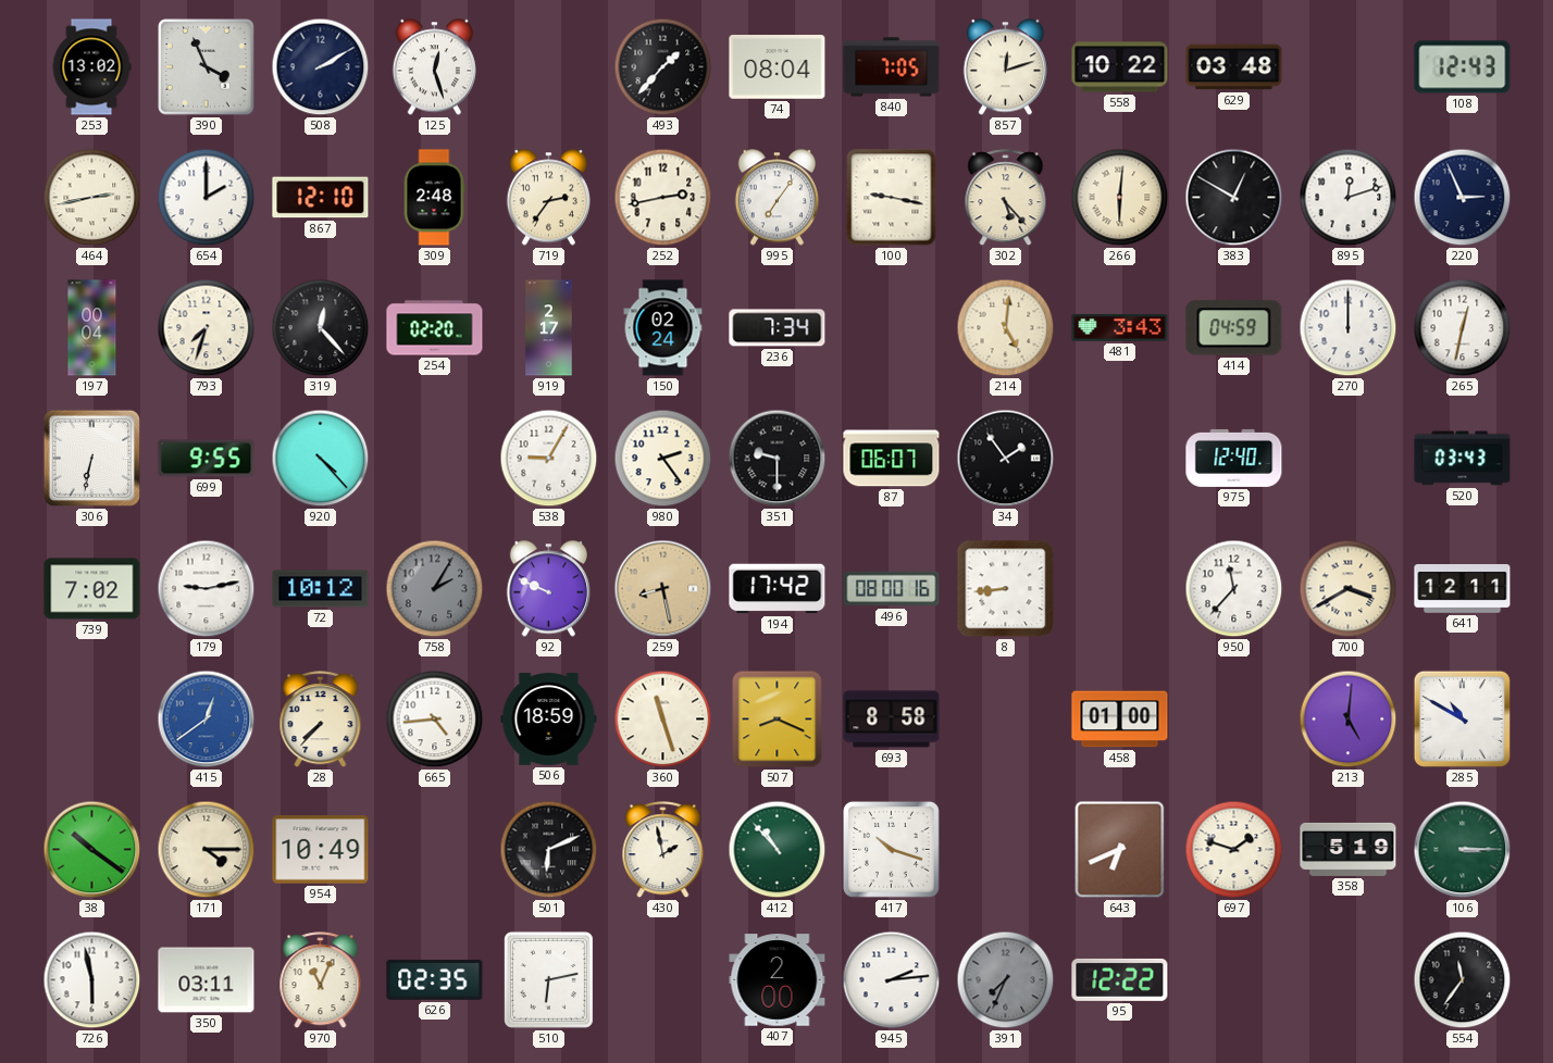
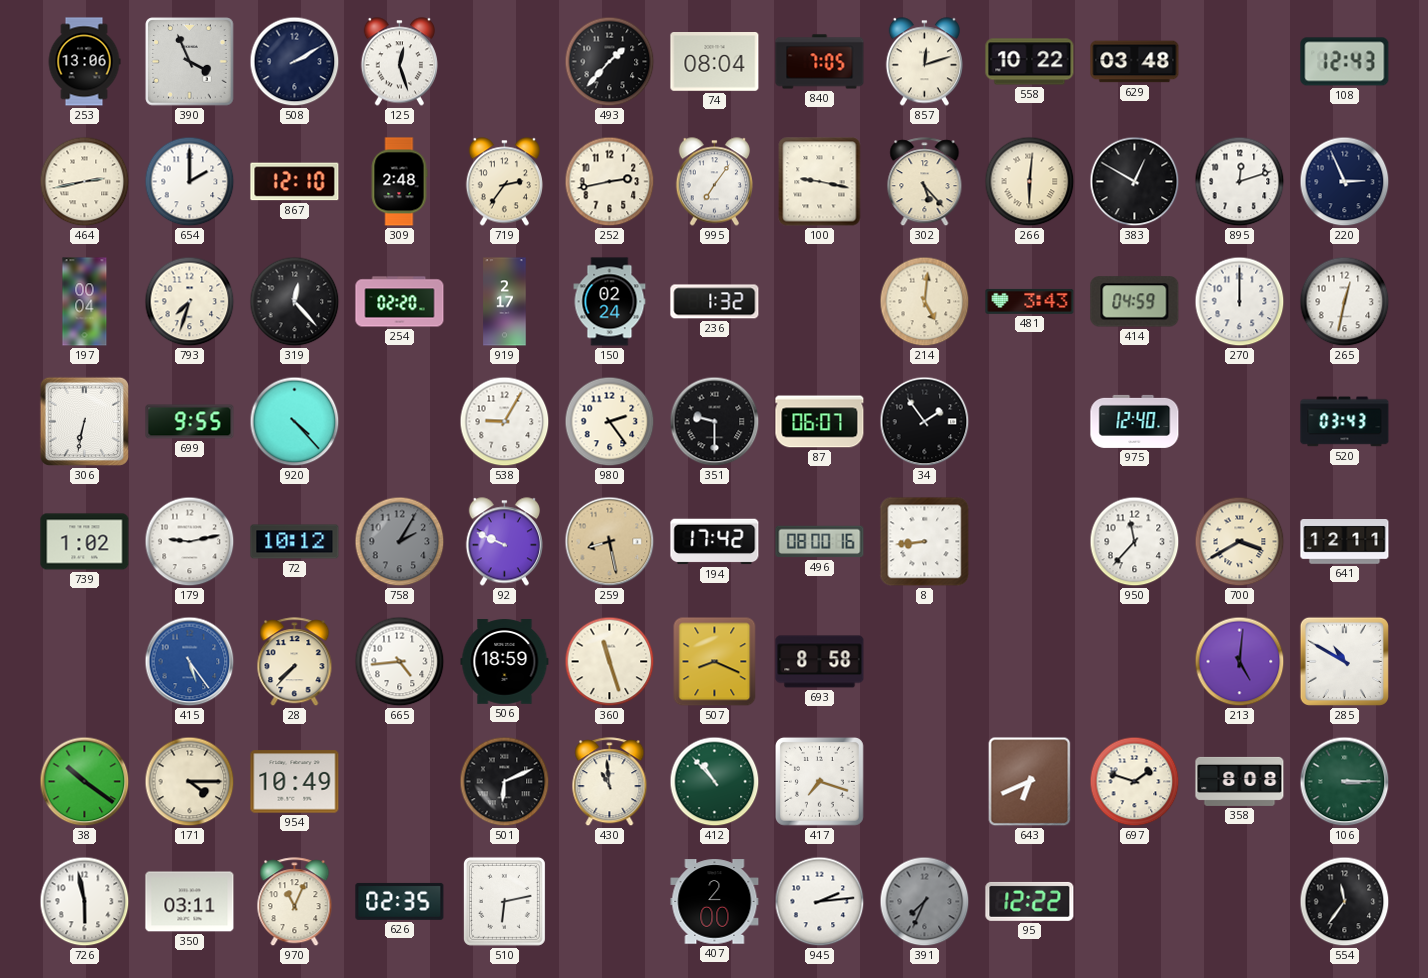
253: 13:02 -> 13:06 (84, 62)
236: 7:34 -> 1:32 (715, 302)
739: 7:02 -> 1:02 (85, 542)
415: 12:39 -> 5:24 (190, 662)
458: 01:00 -> none (1120, 720)
430: 1:58 -> 10:59 (610, 782)
417: 10:18 -> 7:18 (819, 781)
358: 5:19 -> 8:08 (1240, 781)
